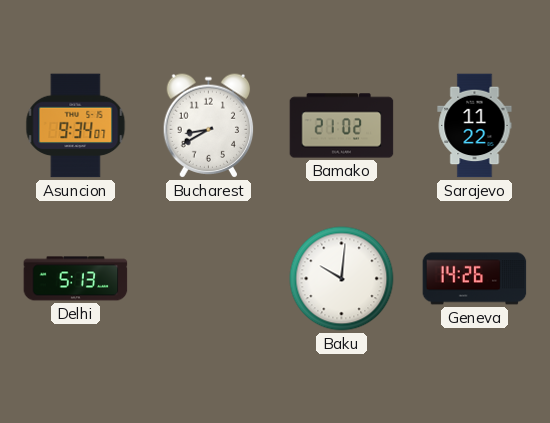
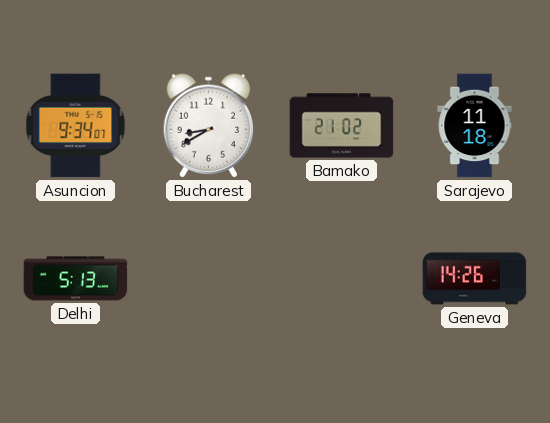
Sarajevo: 11:22 -> 11:18 (475, 126)
Baku: 10:01 -> none (342, 279)
